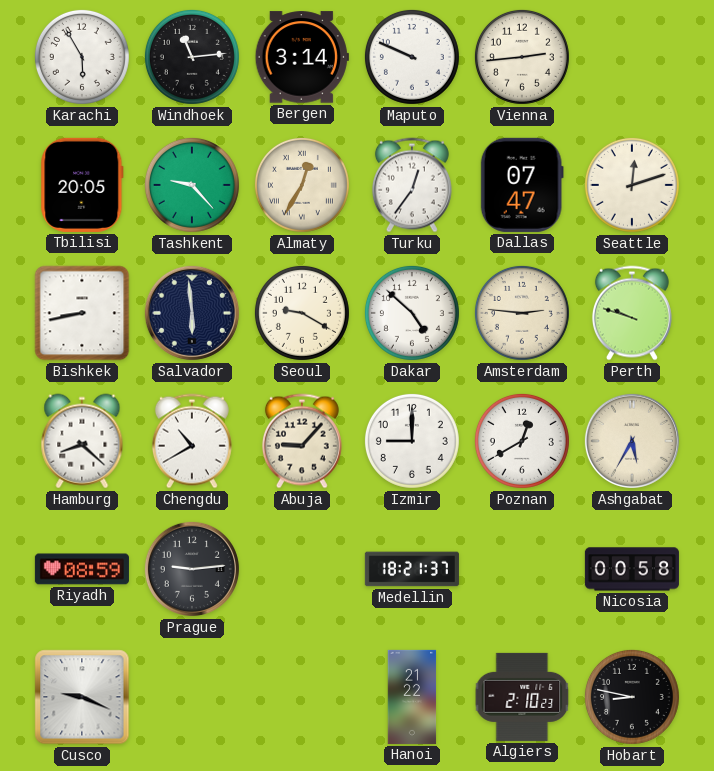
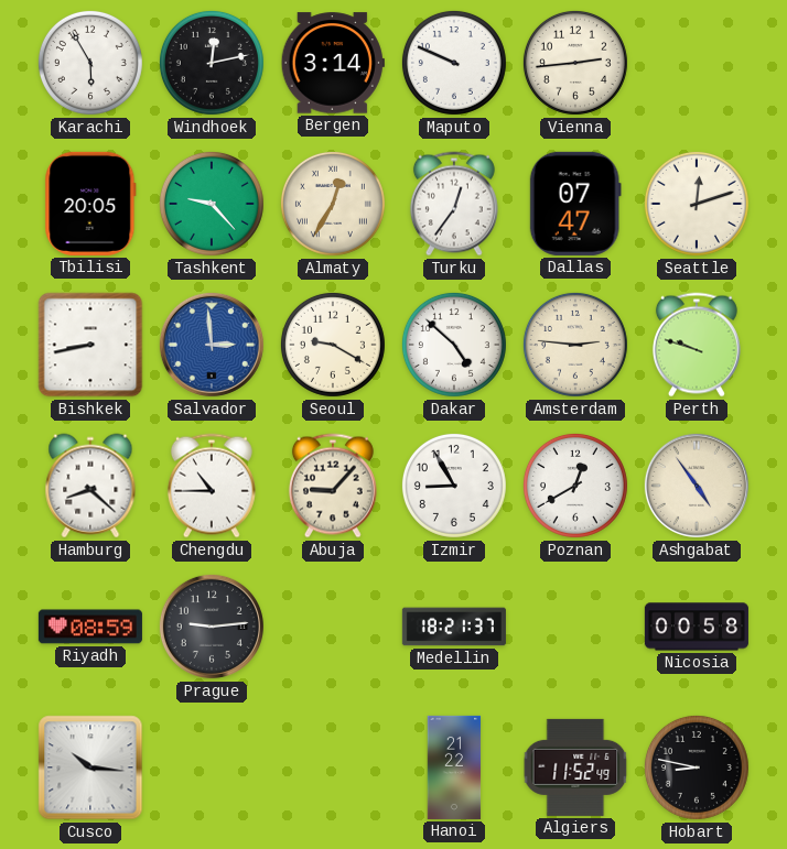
Windhoek: 11:14 -> 12:13 (212, 63)
Salvador: 5:59 -> 2:59 (212, 345)
Salvador dial: navy -> blue (212, 345)
Chengdu: 10:40 -> 10:45 (212, 486)
Izmir: 9:00 -> 8:55 (454, 486)
Ashgabat: 5:35 -> 4:54 (697, 486)
Cusco: 9:19 -> 10:16 (90, 768)
Algiers: 2:10 -> 11:52 (575, 768)
